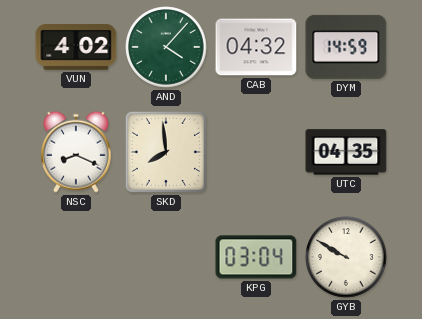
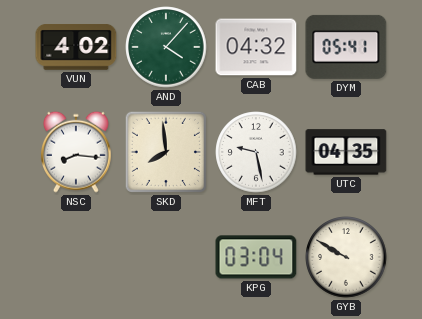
DYM: 14:59 -> 05:41 (346, 47)
NSC: 8:19 -> 8:16 (77, 152)
MFT: none -> 9:28 (256, 152)
